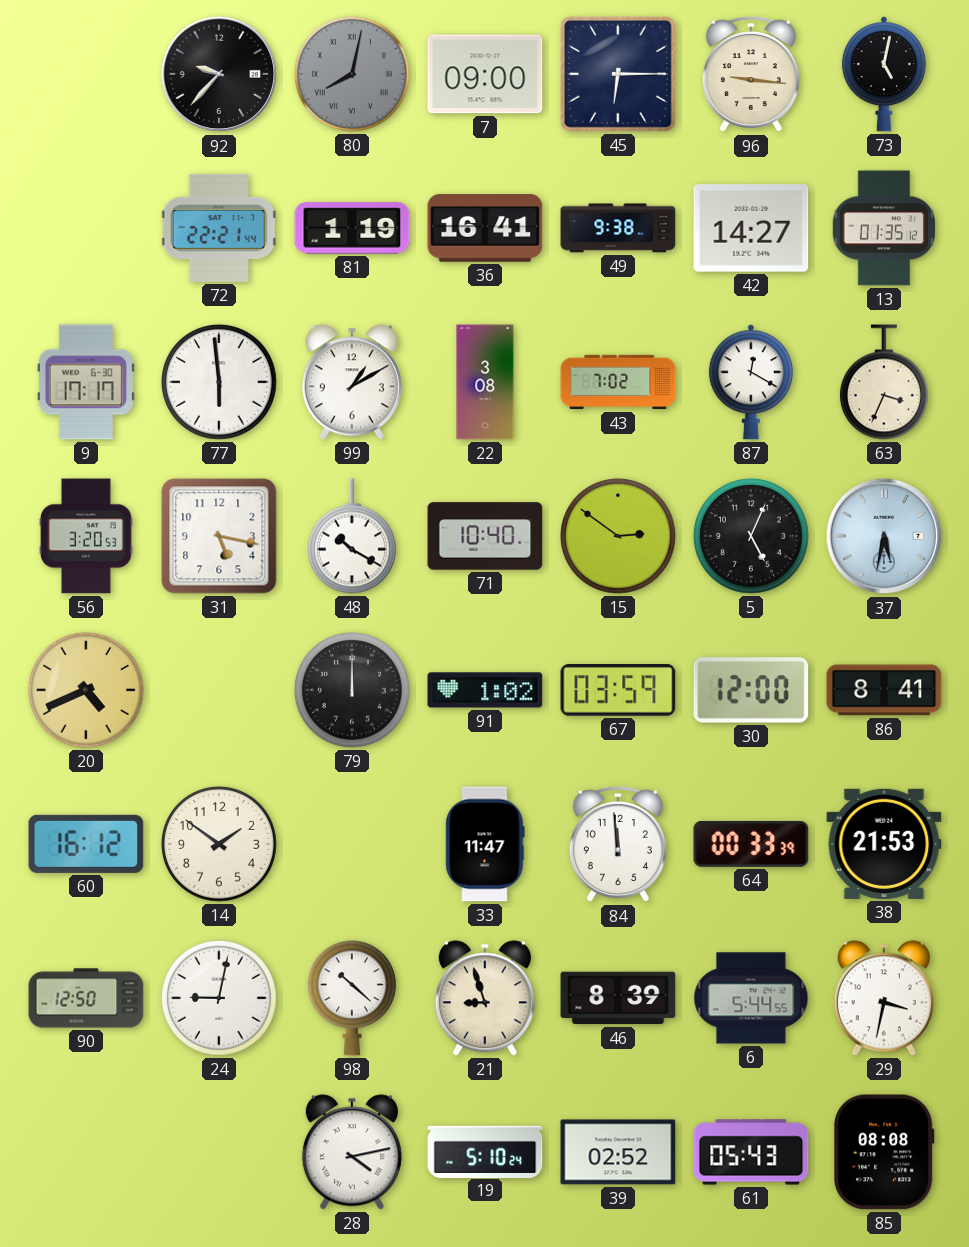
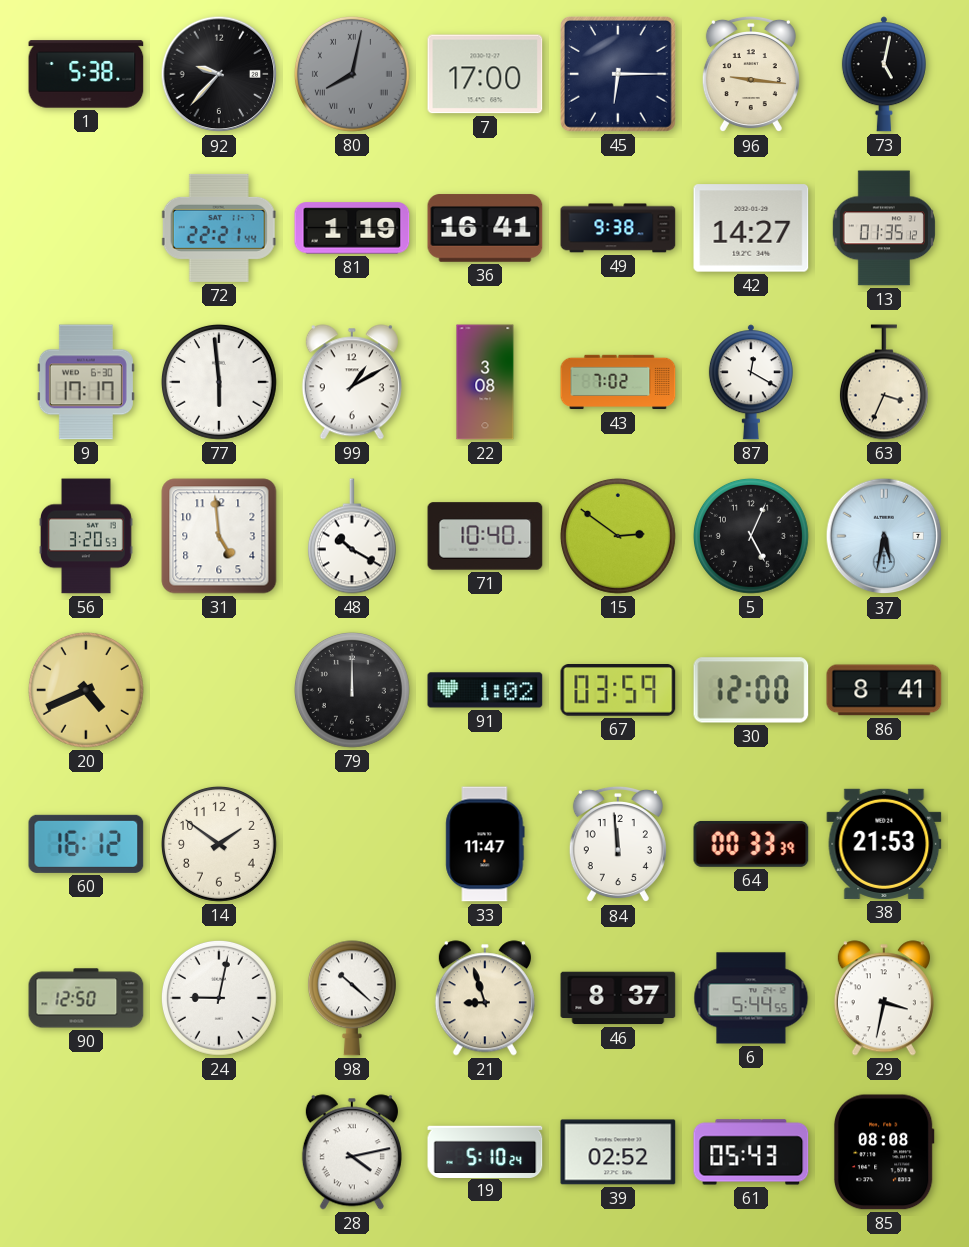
1: none -> 5:38 (86, 74)
7: 09:00 -> 17:00 (485, 74)
31: 5:17 -> 4:59 (219, 536)
46: 8:39 -> 8:37 (618, 998)
